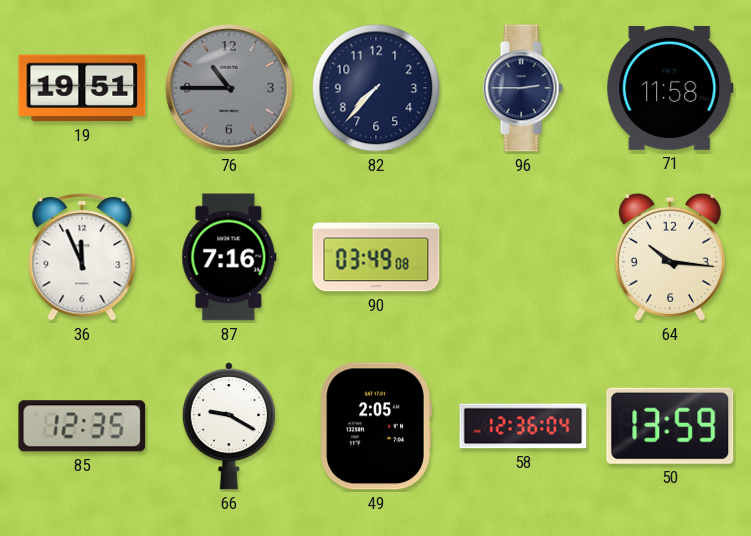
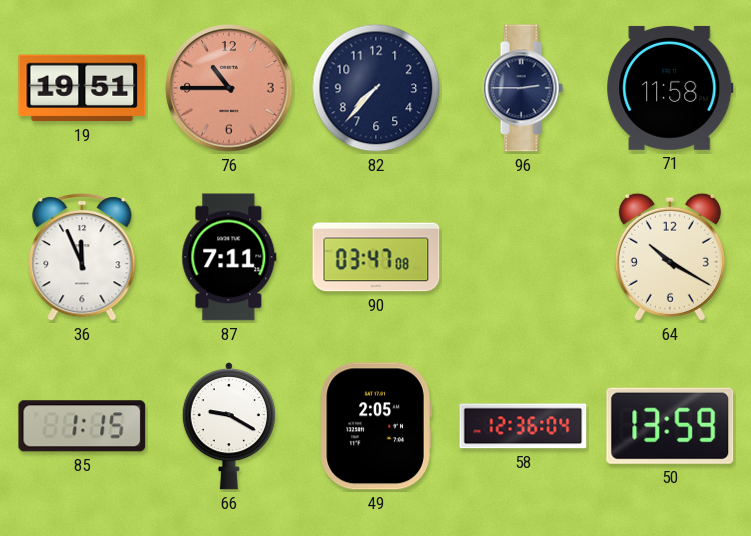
76 dial: grey -> salmon (229, 88)
87: 7:16 -> 7:11 (229, 257)
90: 03:49 -> 03:47 (376, 257)
64: 10:16 -> 10:20 (670, 257)
85: 12:35 -> 1:15 (82, 426)
